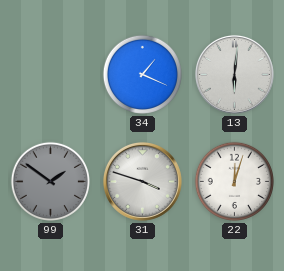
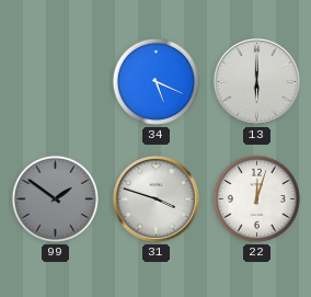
34: 1:19 -> 5:19 (155, 81)
13: 6:01 -> 6:00 (256, 81)
